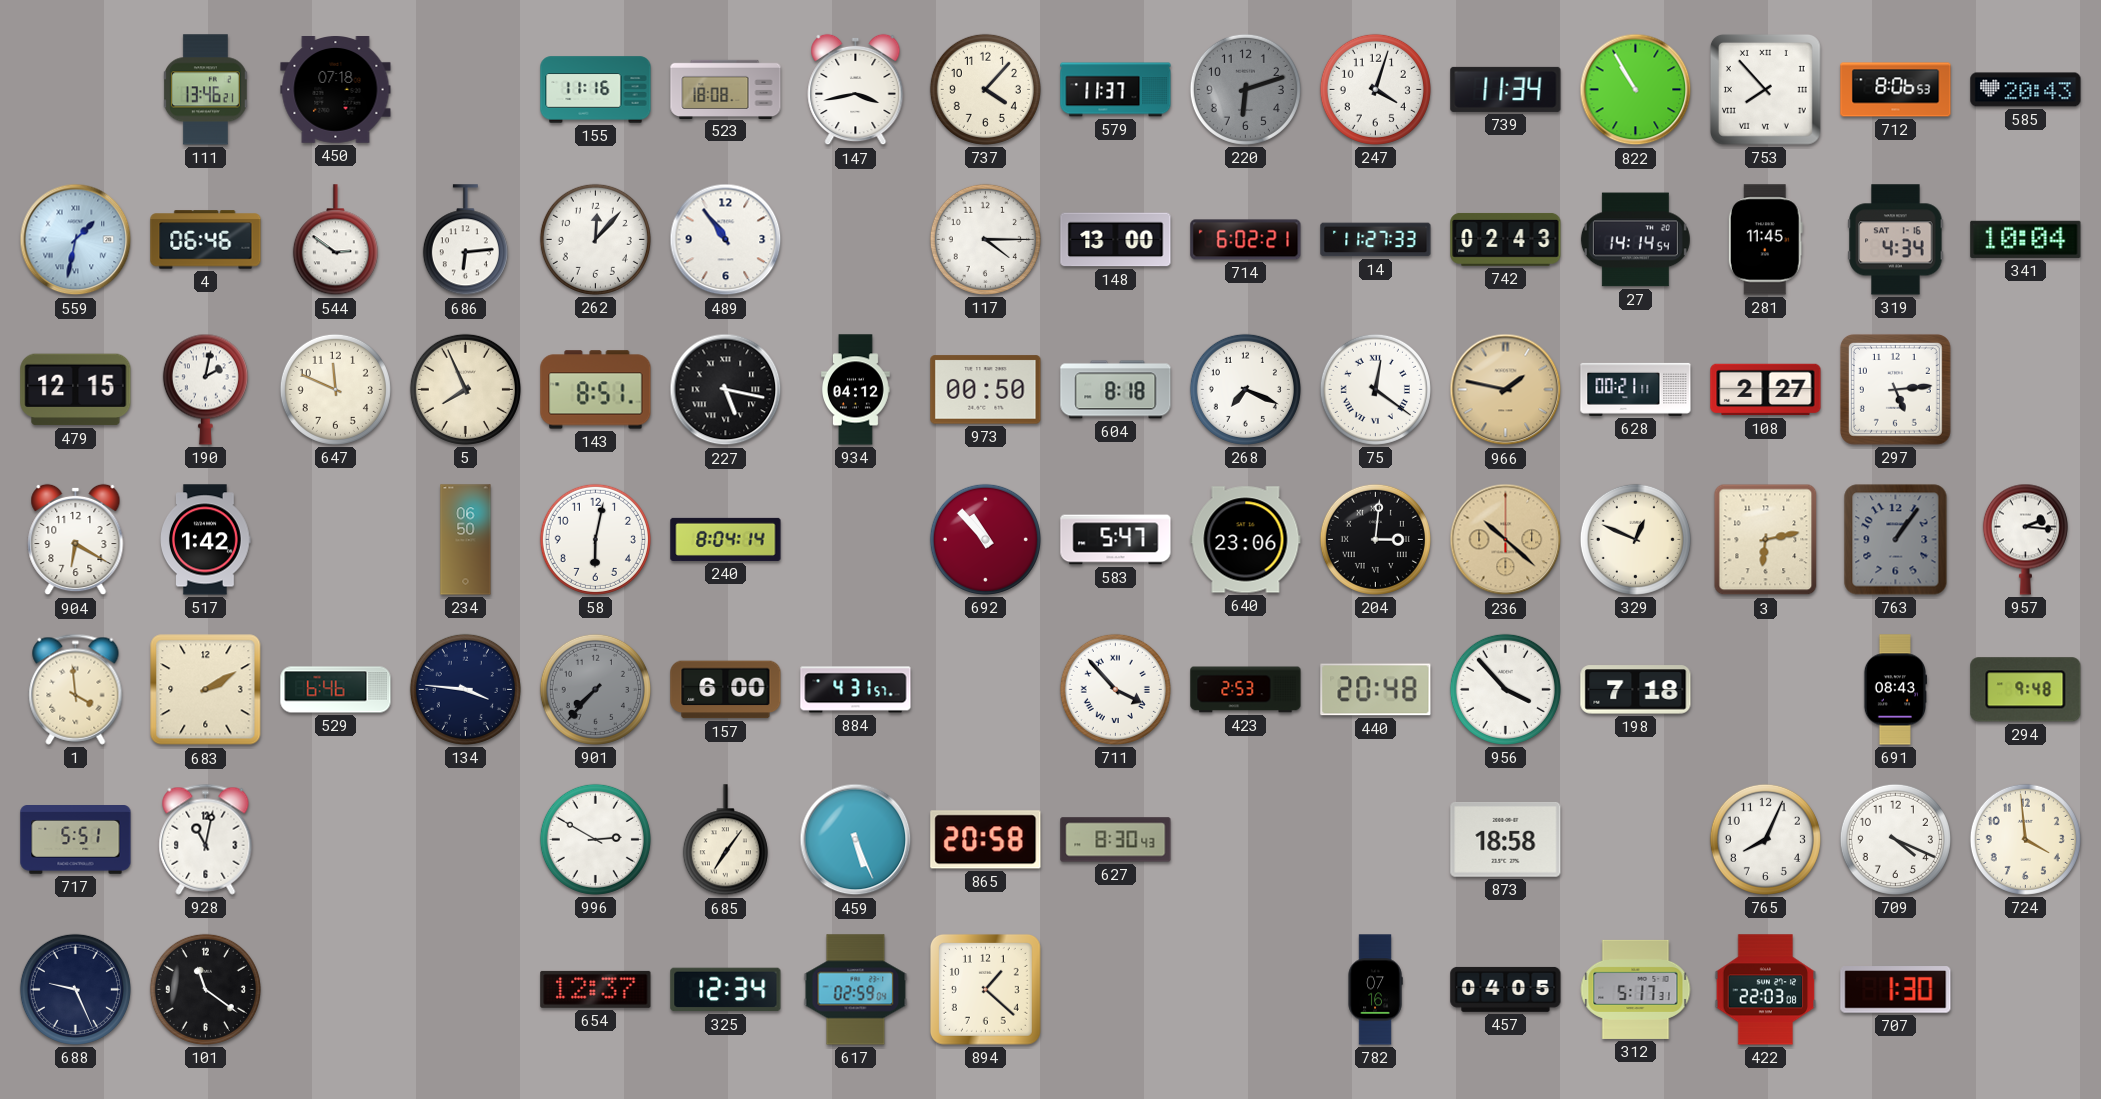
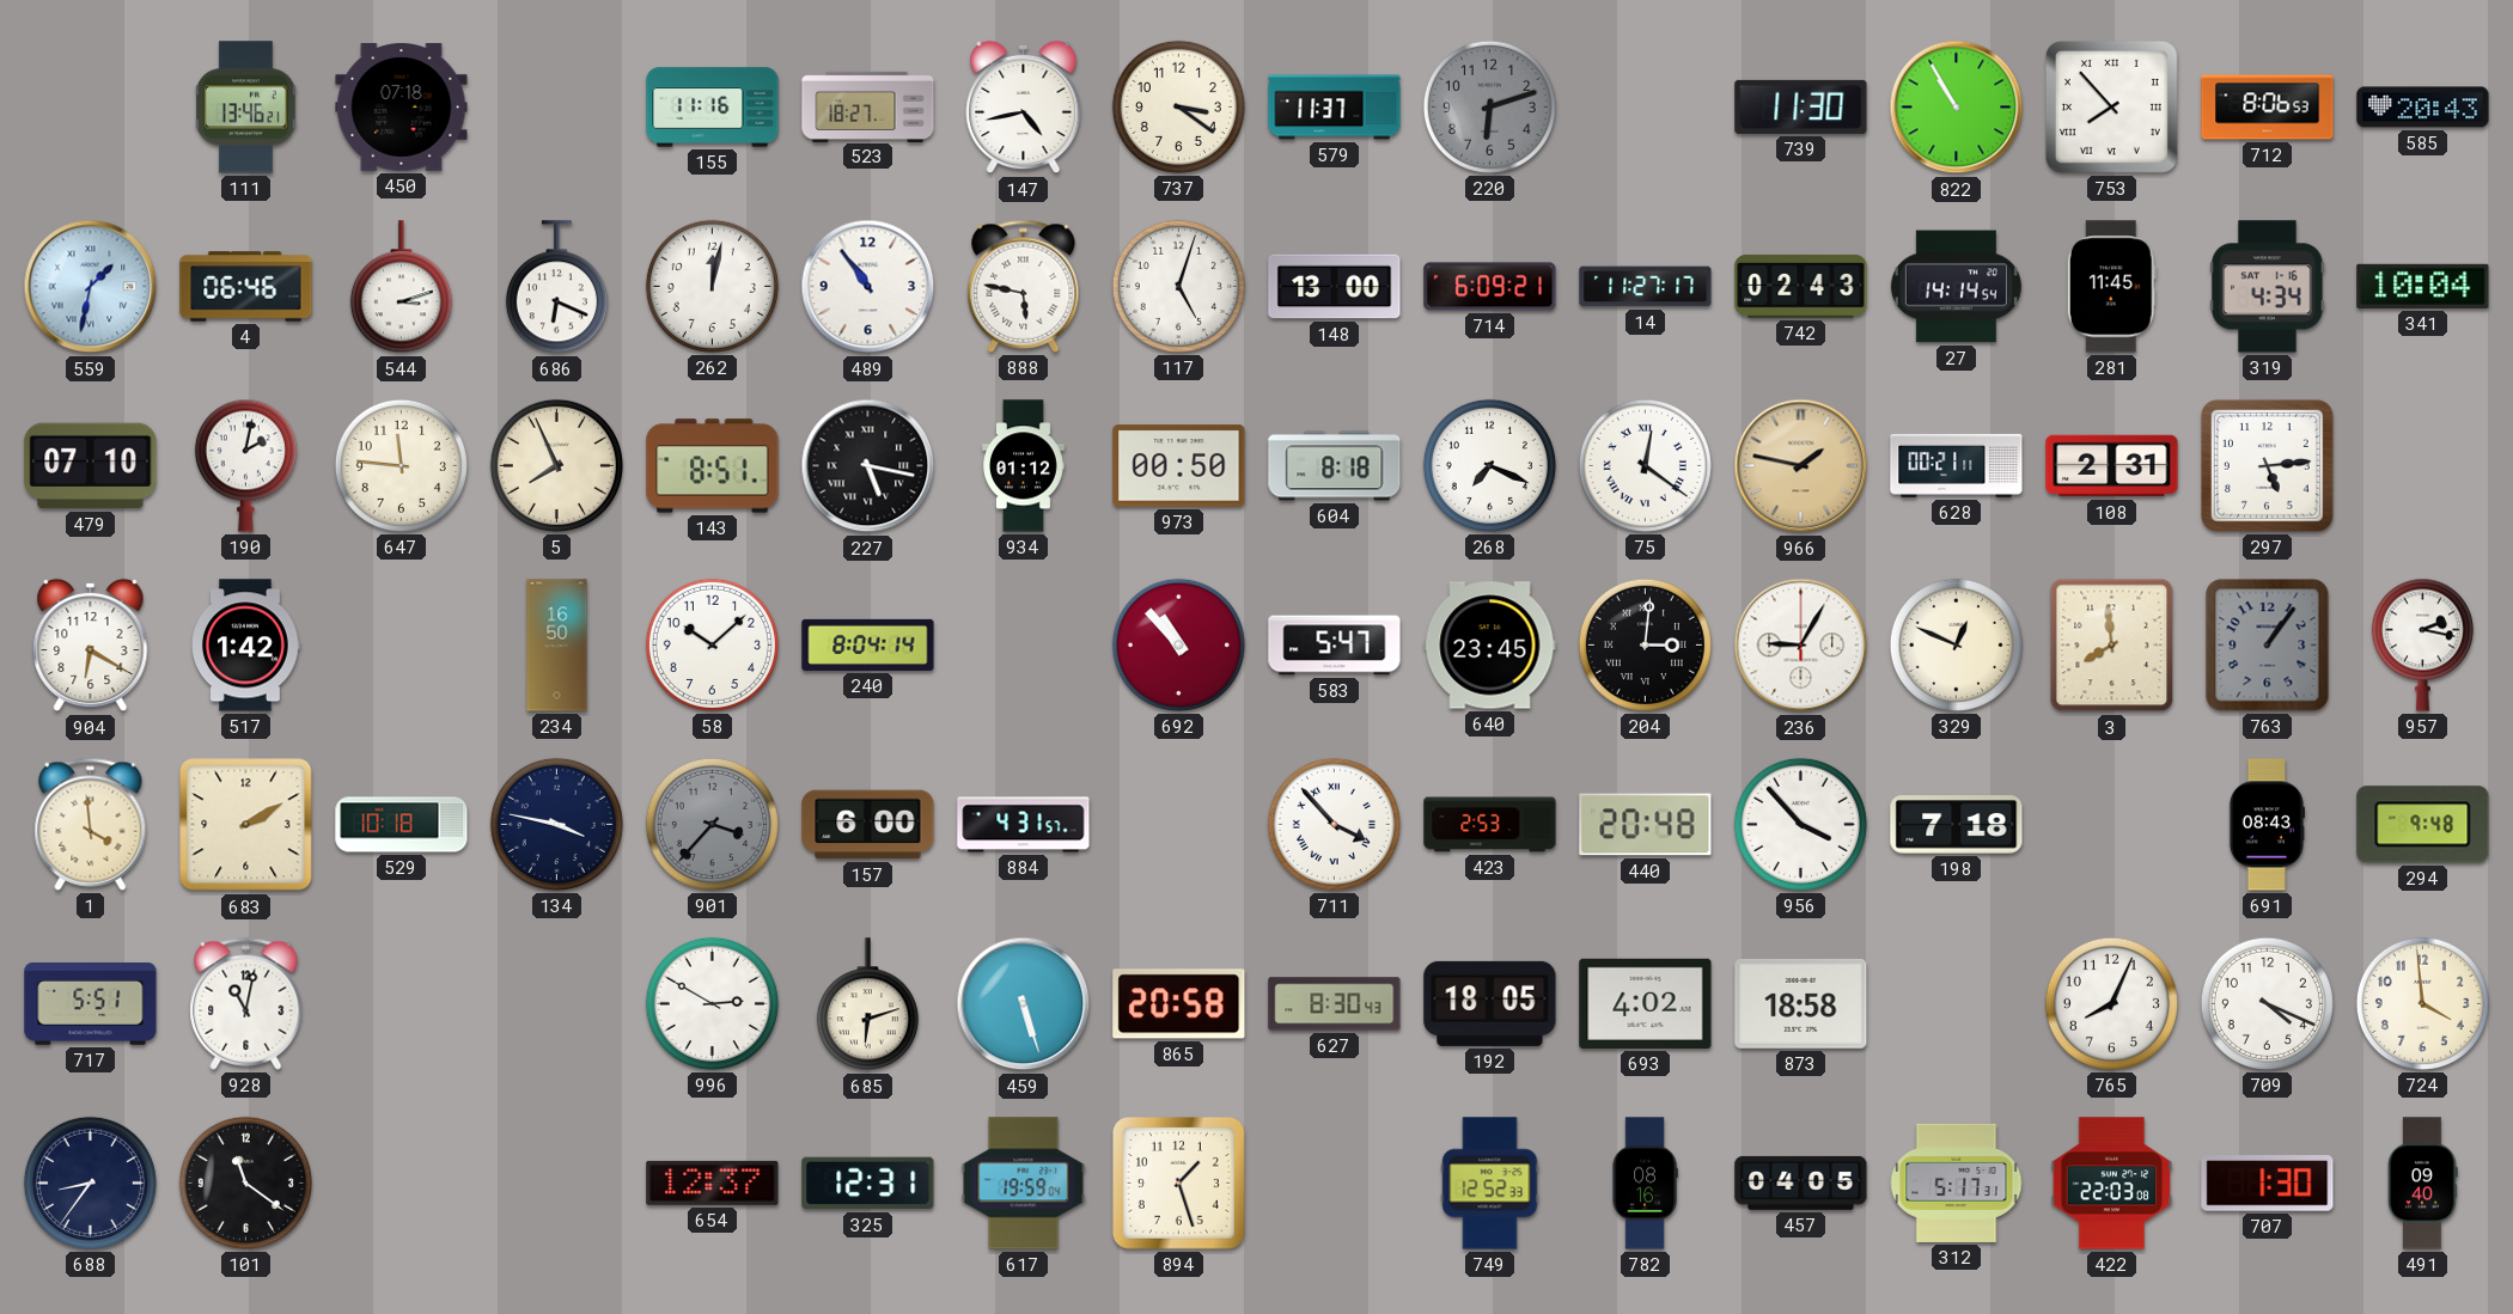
523: 18:08 -> 18:27 (868, 106)
147: 3:43 -> 4:43 (1024, 108)
737: 4:07 -> 3:21 (1178, 106)
247: 4:03 -> none (1375, 89)
739: 11:34 -> 11:30 (1801, 106)
544: 2:51 -> 3:12 (401, 287)
686: 6:14 -> 6:19 (556, 287)
262: 12:07 -> 12:02 (712, 286)
888: none -> 5:47 (1024, 286)
117: 4:15 -> 5:03 (1178, 286)
714: 6:02 -> 6:09 (1490, 287)
14: 11:27:33 -> 11:27:17 (1646, 287)
479: 12:15 -> 07:10 (91, 466)
647: 11:49 -> 11:46 (401, 465)
934: 04:12 -> 01:12 (1024, 466)
108: 2:27 -> 2:31 (2112, 466)
234: 06:50 -> 16:50 (557, 646)
58: 6:02 -> 10:08 (712, 644)
640: 23:06 -> 23:45 (1490, 646)
236: 10:22 -> 9:05 (1801, 646)
236 dial: champagne -> white (1801, 646)
3: 6:13 -> 7:59 (2112, 646)
957: 2:16 -> 2:17 (2422, 644)
529: 6:46 -> 10:18 (402, 825)
134: 3:46 -> 3:47 (556, 824)
901: 7:37 -> 3:37 (712, 824)
685: 7:06 -> 6:12 (867, 1004)
459: 5:26 -> 5:27 (1024, 1004)
192: none -> 18:05 (1490, 1003)
693: none -> 4:02 (1646, 1003)
688: 9:26 -> 8:36 (90, 1182)
325: 12:34 -> 12:31 (868, 1184)
617: 02:59 -> 19:59 (1024, 1184)
894: 1:22 -> 1:27 (1178, 1182)
749: none -> 12:52 (1490, 1184)
782: 07:16 -> 08:16 (1645, 1184)
491: none -> 09:40 (2423, 1184)
